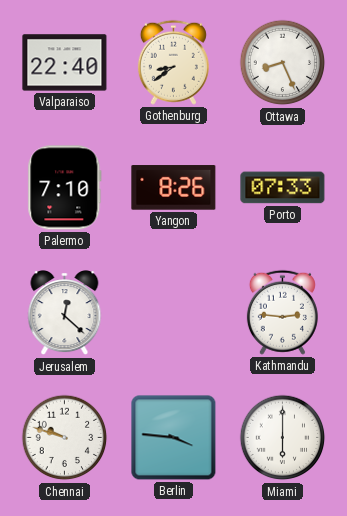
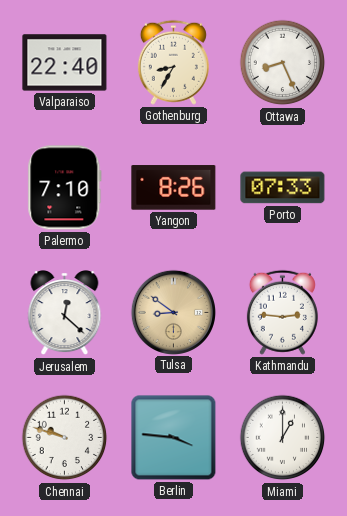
Gothenburg: 8:39 -> 8:35 (173, 62)
Tulsa: none -> 8:51 (173, 312)
Miami: 6:00 -> 1:00 (283, 438)
